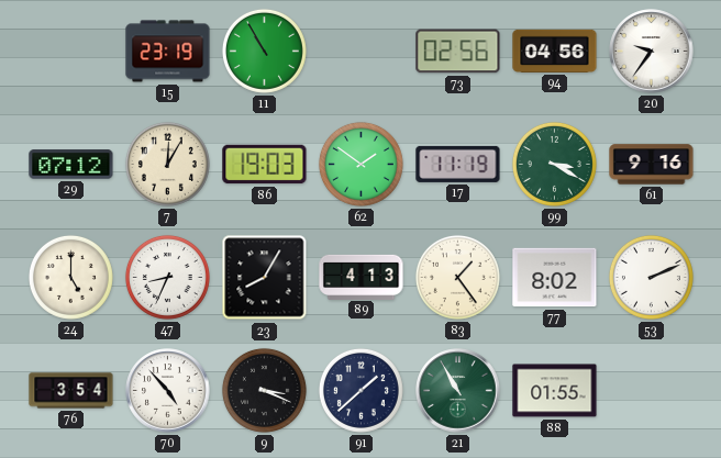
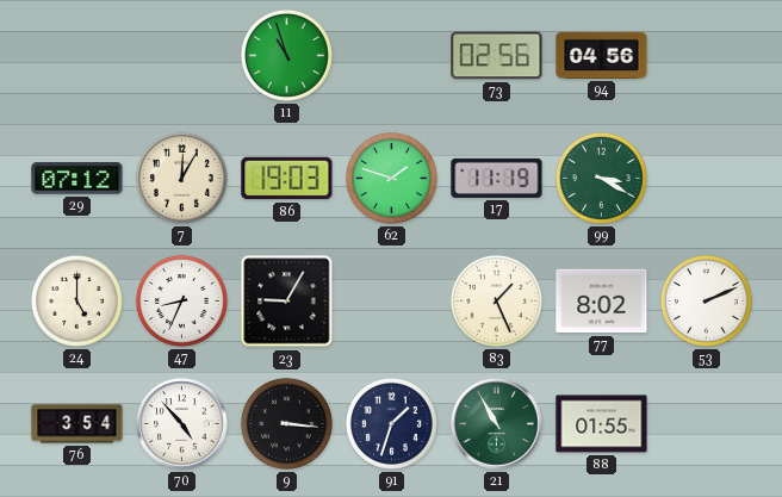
15: 23:19 -> none (168, 52)
11: 10:55 -> 10:57 (286, 55)
20: 9:36 -> none (652, 52)
62: 1:51 -> 1:48 (391, 178)
61: 9:16 -> none (652, 165)
23: 8:05 -> 9:05 (287, 302)
89: 4:13 -> none (362, 277)
83: 1:24 -> 1:26 (496, 300)
9: 3:19 -> 3:16 (286, 423)
91: 1:38 -> 1:33 (391, 423)
